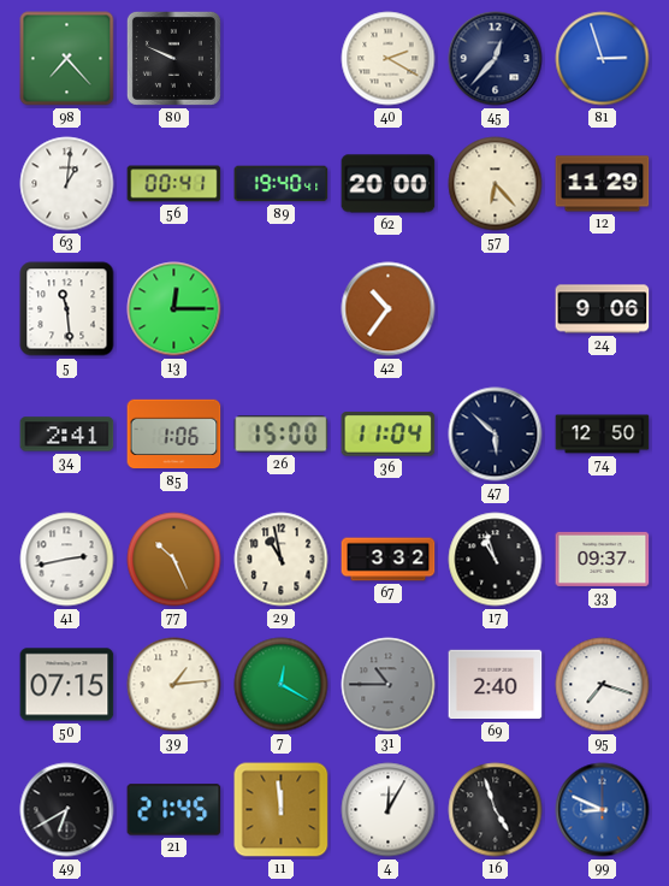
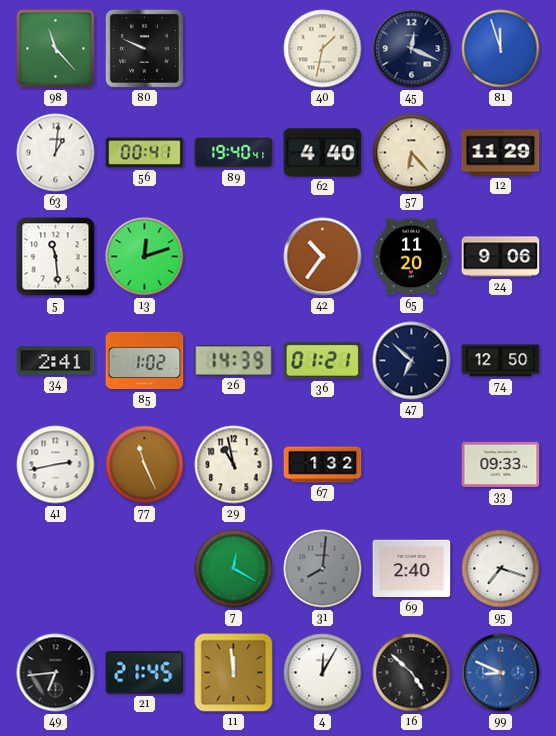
98: 7:23 -> 11:23 (56, 49)
40: 2:20 -> 1:32 (323, 49)
45: 12:37 -> 12:19 (412, 49)
81: 2:57 -> 11:57 (501, 49)
62: 20:00 -> 4:40 (323, 153)
13: 12:15 -> 12:12 (145, 257)
65: none -> 11:20 (411, 257)
85: 1:06 -> 1:02 (145, 361)
26: 15:00 -> 14:39 (234, 361)
36: 11:04 -> 01:21 (323, 361)
47: 5:52 -> 6:52 (412, 361)
77: 10:26 -> 11:26 (145, 465)
67: 3:32 -> 1:32 (323, 465)
17: 10:57 -> none (496, 560)
33: 09:37 -> 09:33 (501, 464)
50: 07:15 -> none (67, 685)
39: 1:14 -> none (174, 685)
31: 10:45 -> 8:01 (323, 569)
49: 6:40 -> 6:44 (56, 673)
16: 4:57 -> 4:52 (412, 673)
